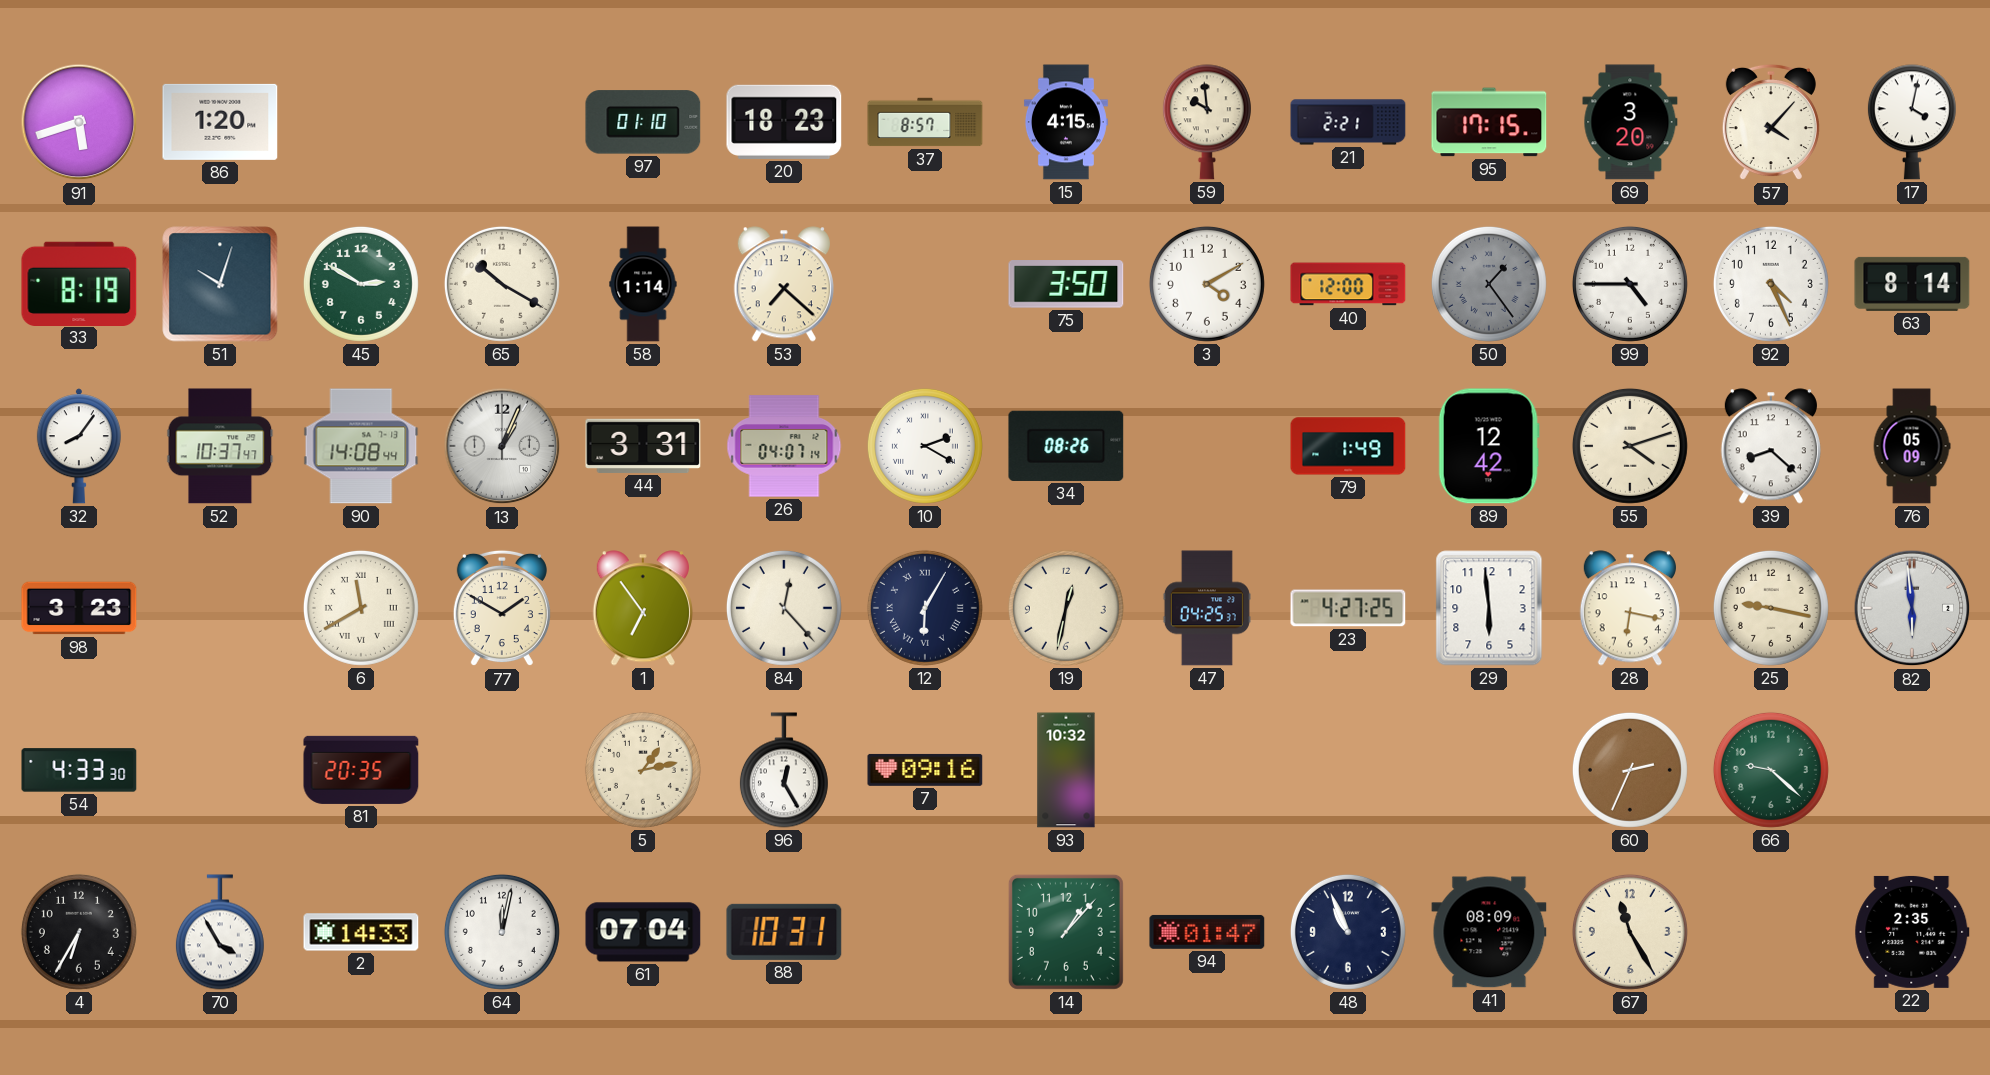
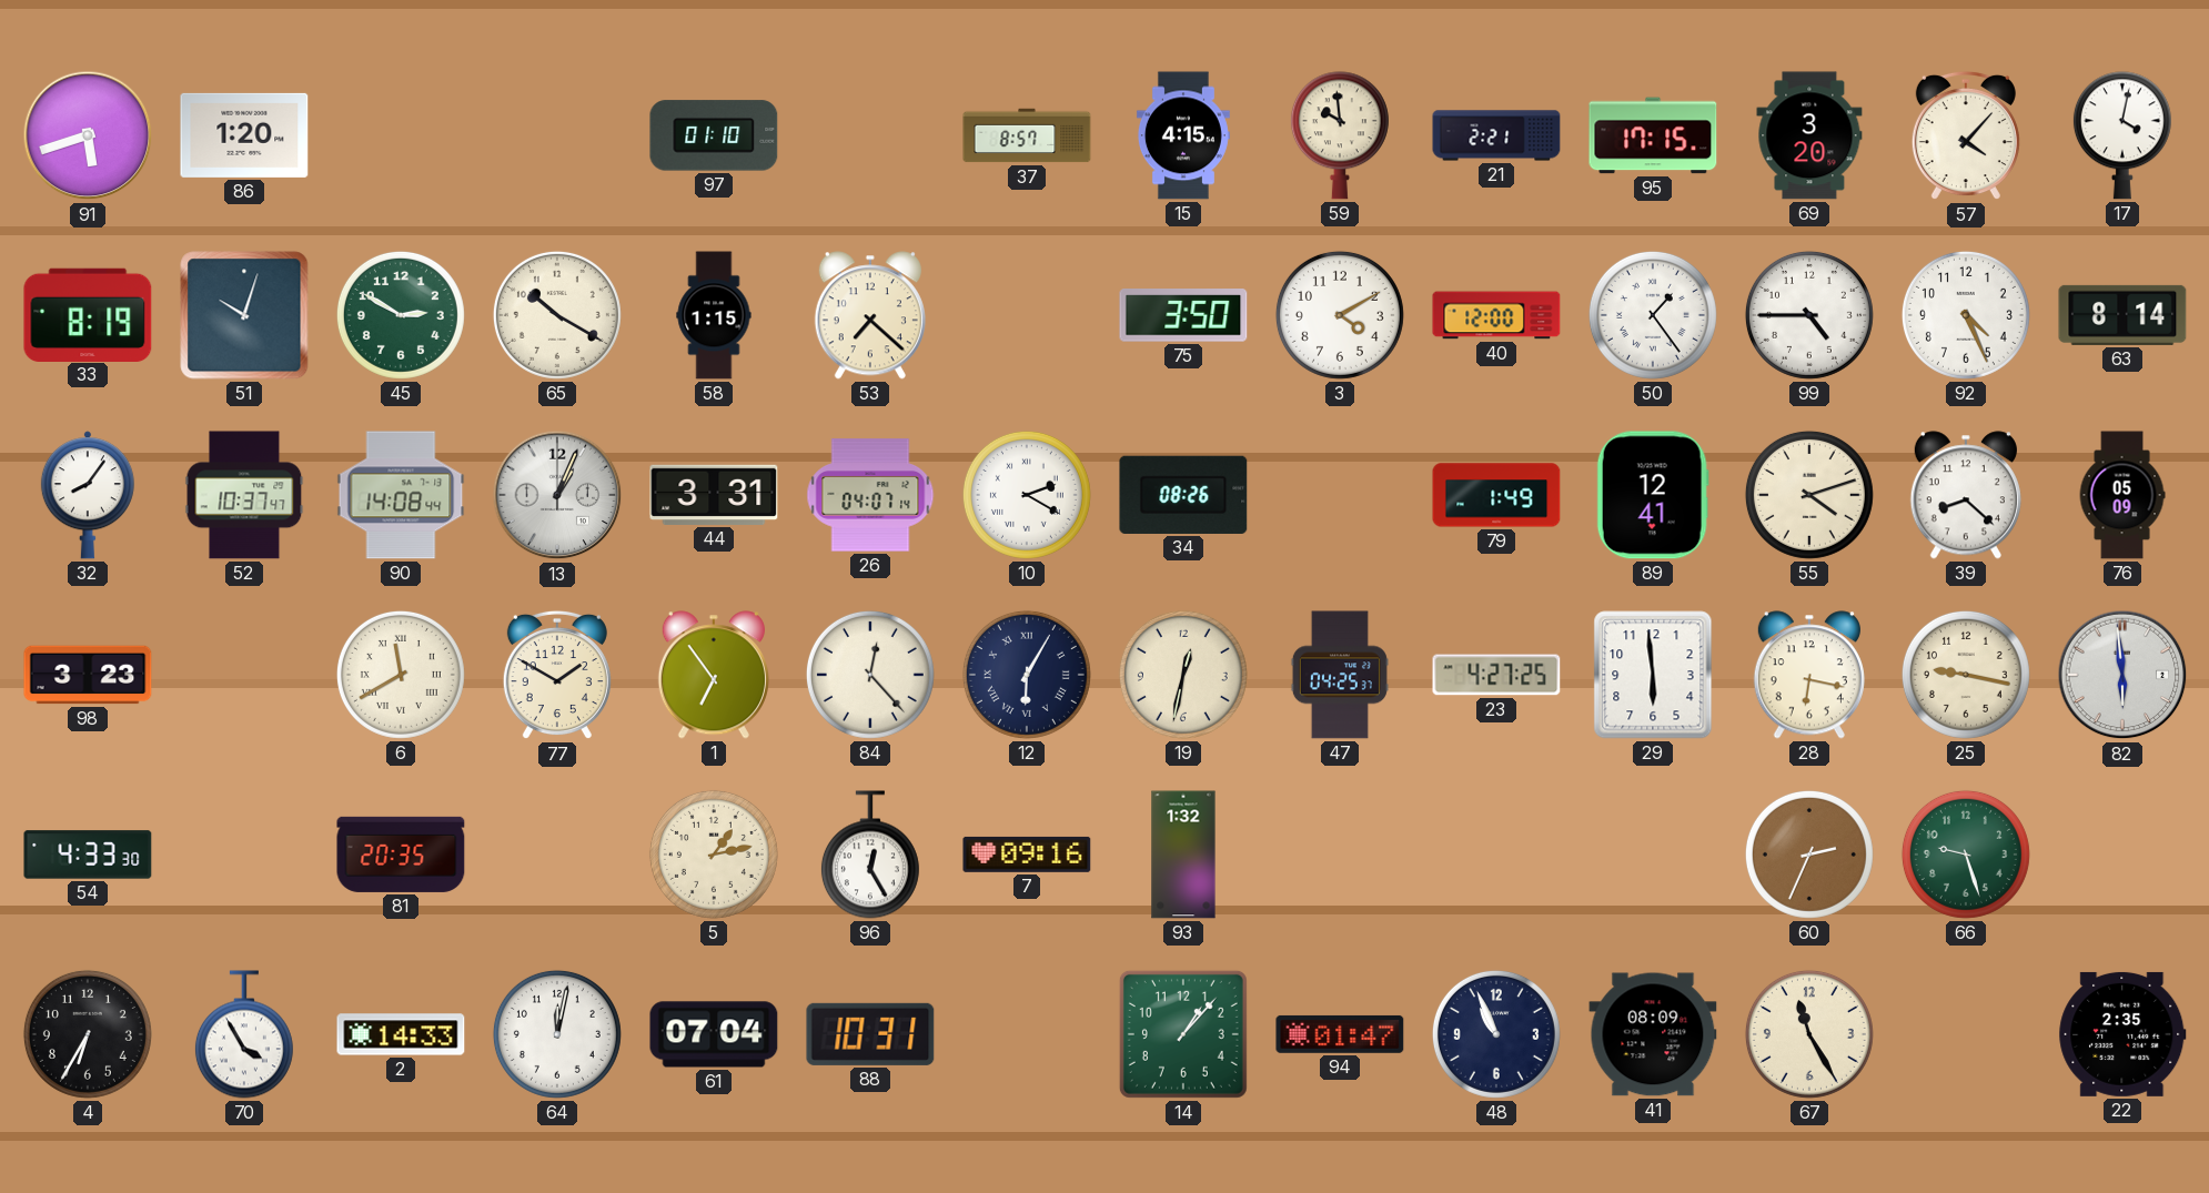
20: 18:23 -> none (784, 122)
58: 1:14 -> 1:15 (714, 315)
50 dial: grey -> white (1653, 315)
89: 12:42 -> 12:41 (1653, 495)
93: 10:32 -> 1:32 (1183, 855)
66: 9:22 -> 9:27 (1966, 855)
